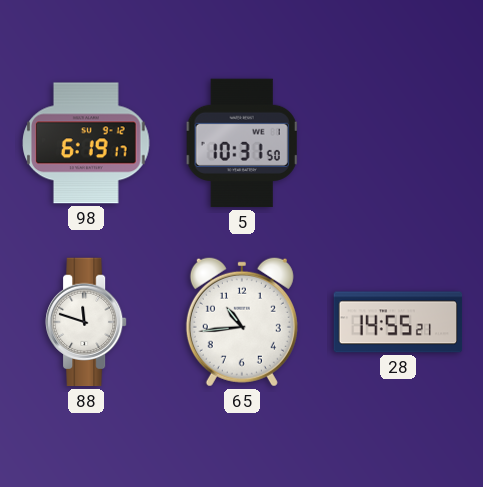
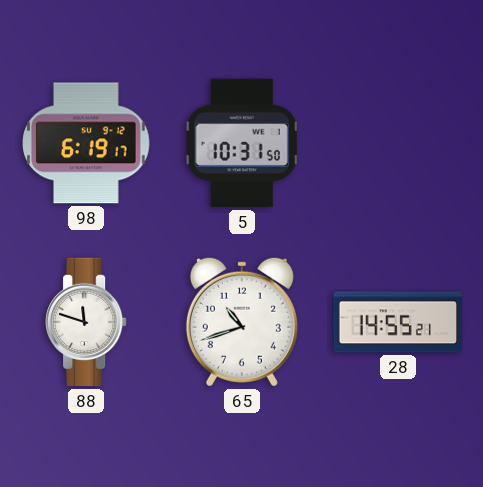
65: 10:44 -> 10:42 (242, 322)
